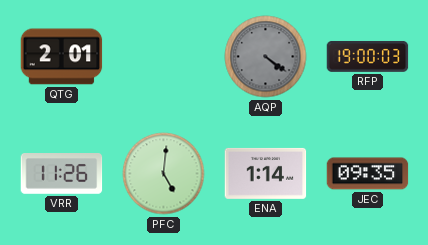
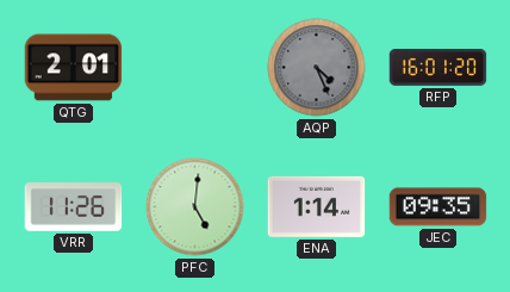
AQP: 4:21 -> 4:26 (317, 68)
RFP: 19:00 -> 16:01 (439, 68)
